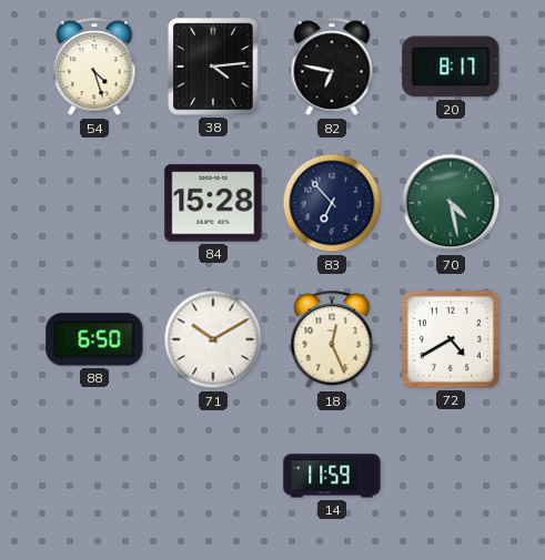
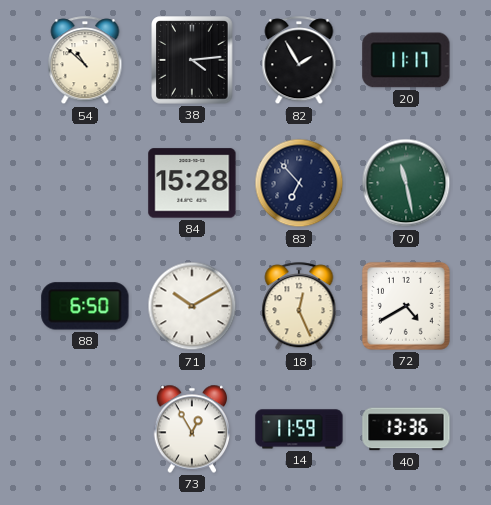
54: 4:27 -> 10:52 (85, 61)
82: 6:47 -> 1:55 (299, 61)
20: 8:17 -> 11:17 (406, 60)
70: 4:28 -> 11:28 (406, 183)
73: none -> 12:55 (192, 429)
40: none -> 13:36 (406, 429)
